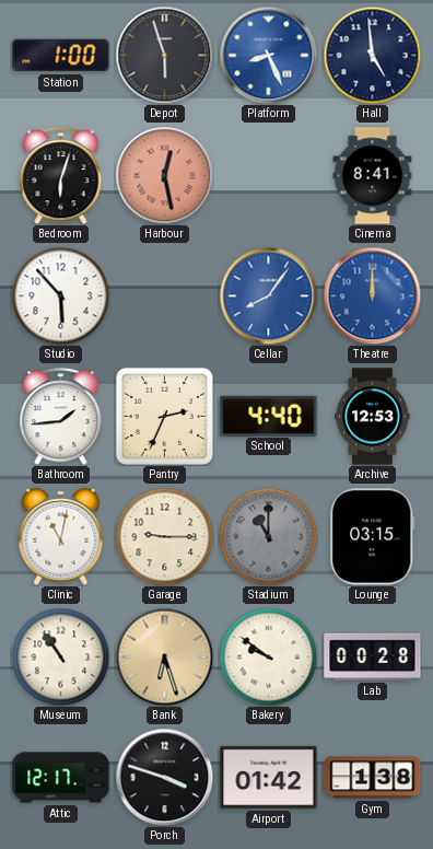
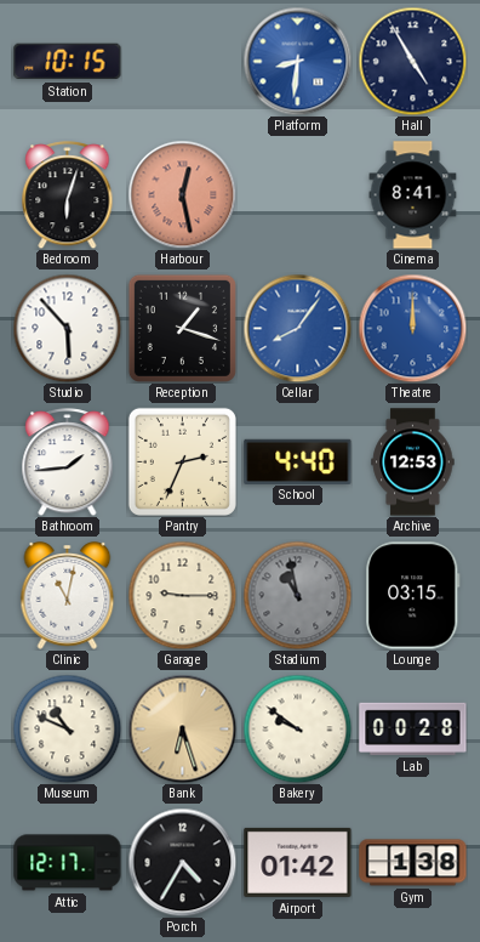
Station: 1:00 -> 10:15 (68, 62)
Depot: 5:57 -> none (164, 55)
Platform: 8:26 -> 8:31 (297, 61)
Hall: 4:59 -> 4:55 (412, 61)
Reception: none -> 1:18 (182, 328)
Stadium: 11:00 -> 10:58 (297, 595)
Museum: 10:54 -> 10:49 (67, 728)
Porch: 3:48 -> 4:35 (182, 862)
